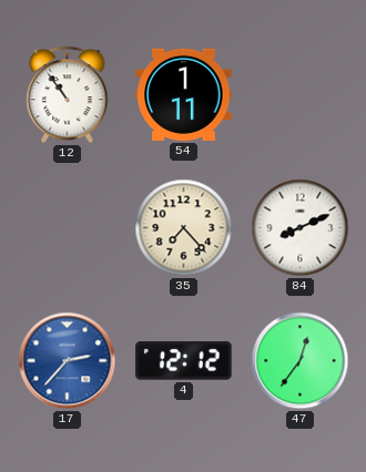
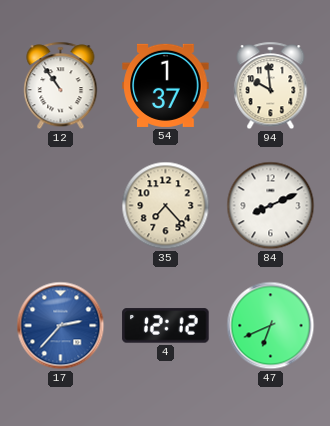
54: 1:11 -> 1:37 (166, 85)
94: none -> 9:59 (271, 86)
47: 12:36 -> 6:41 (271, 326)
